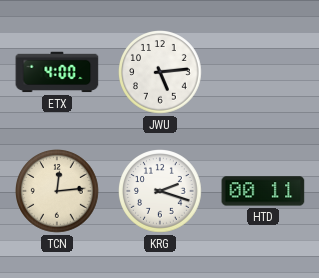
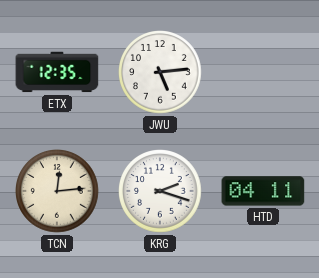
ETX: 4:00 -> 12:35 (57, 72)
HTD: 00:11 -> 04:11 (263, 191)
